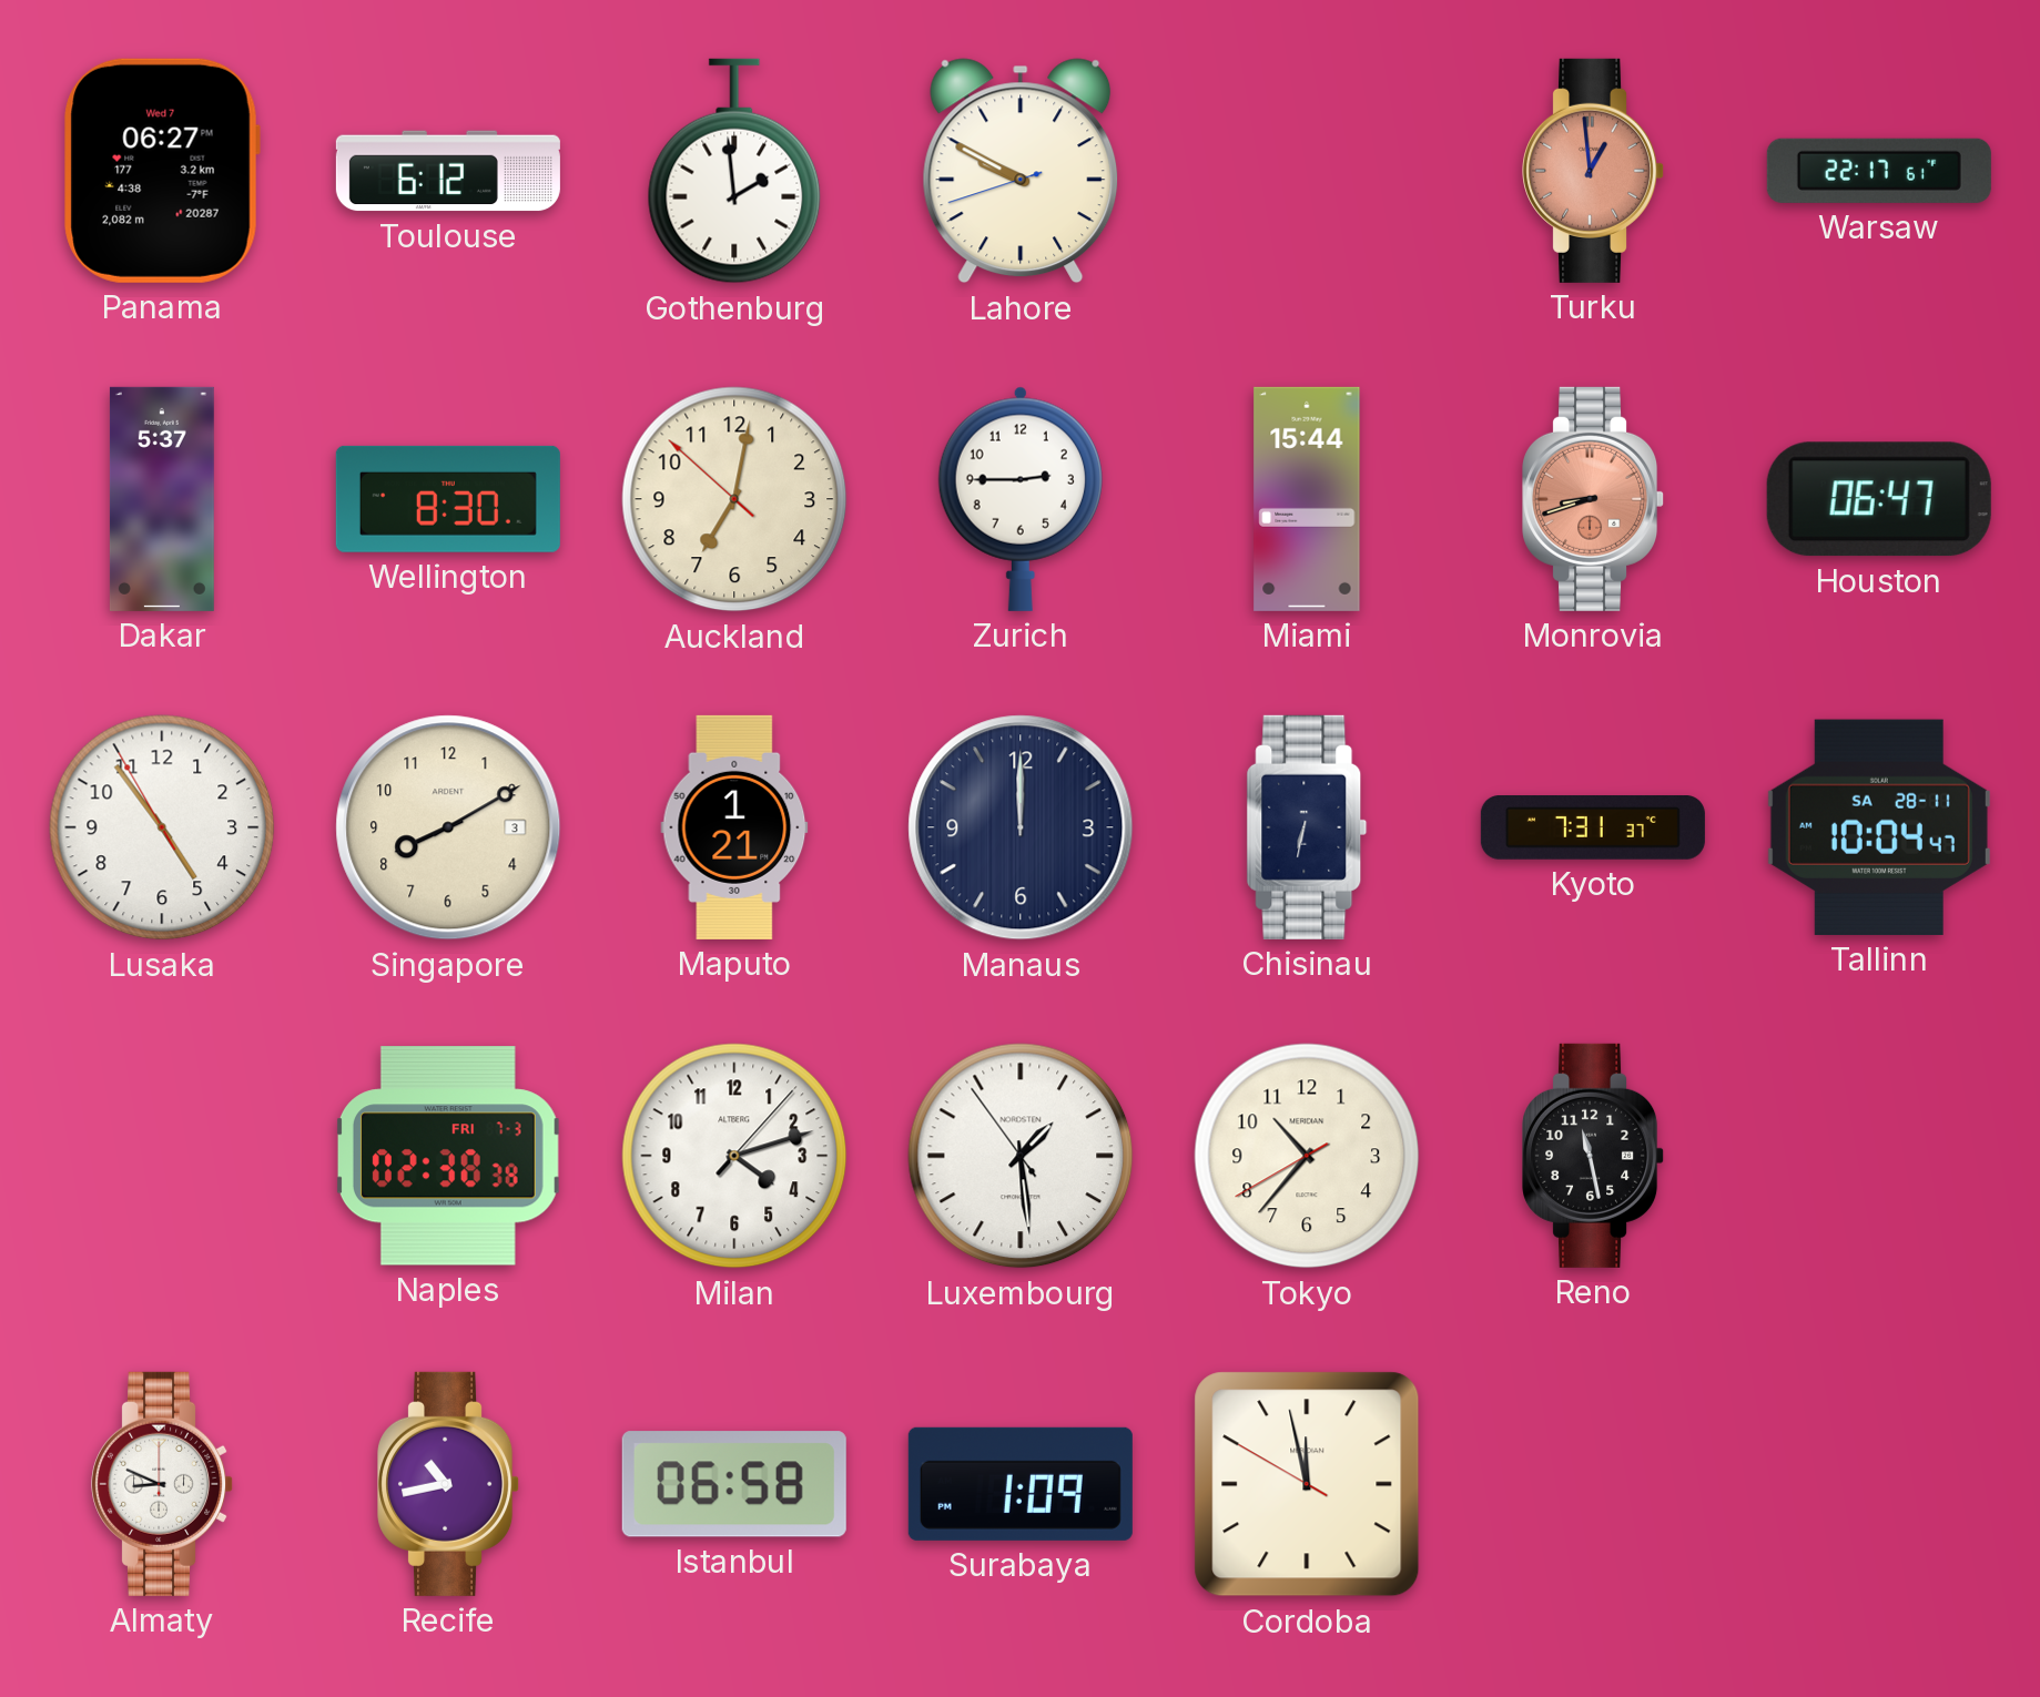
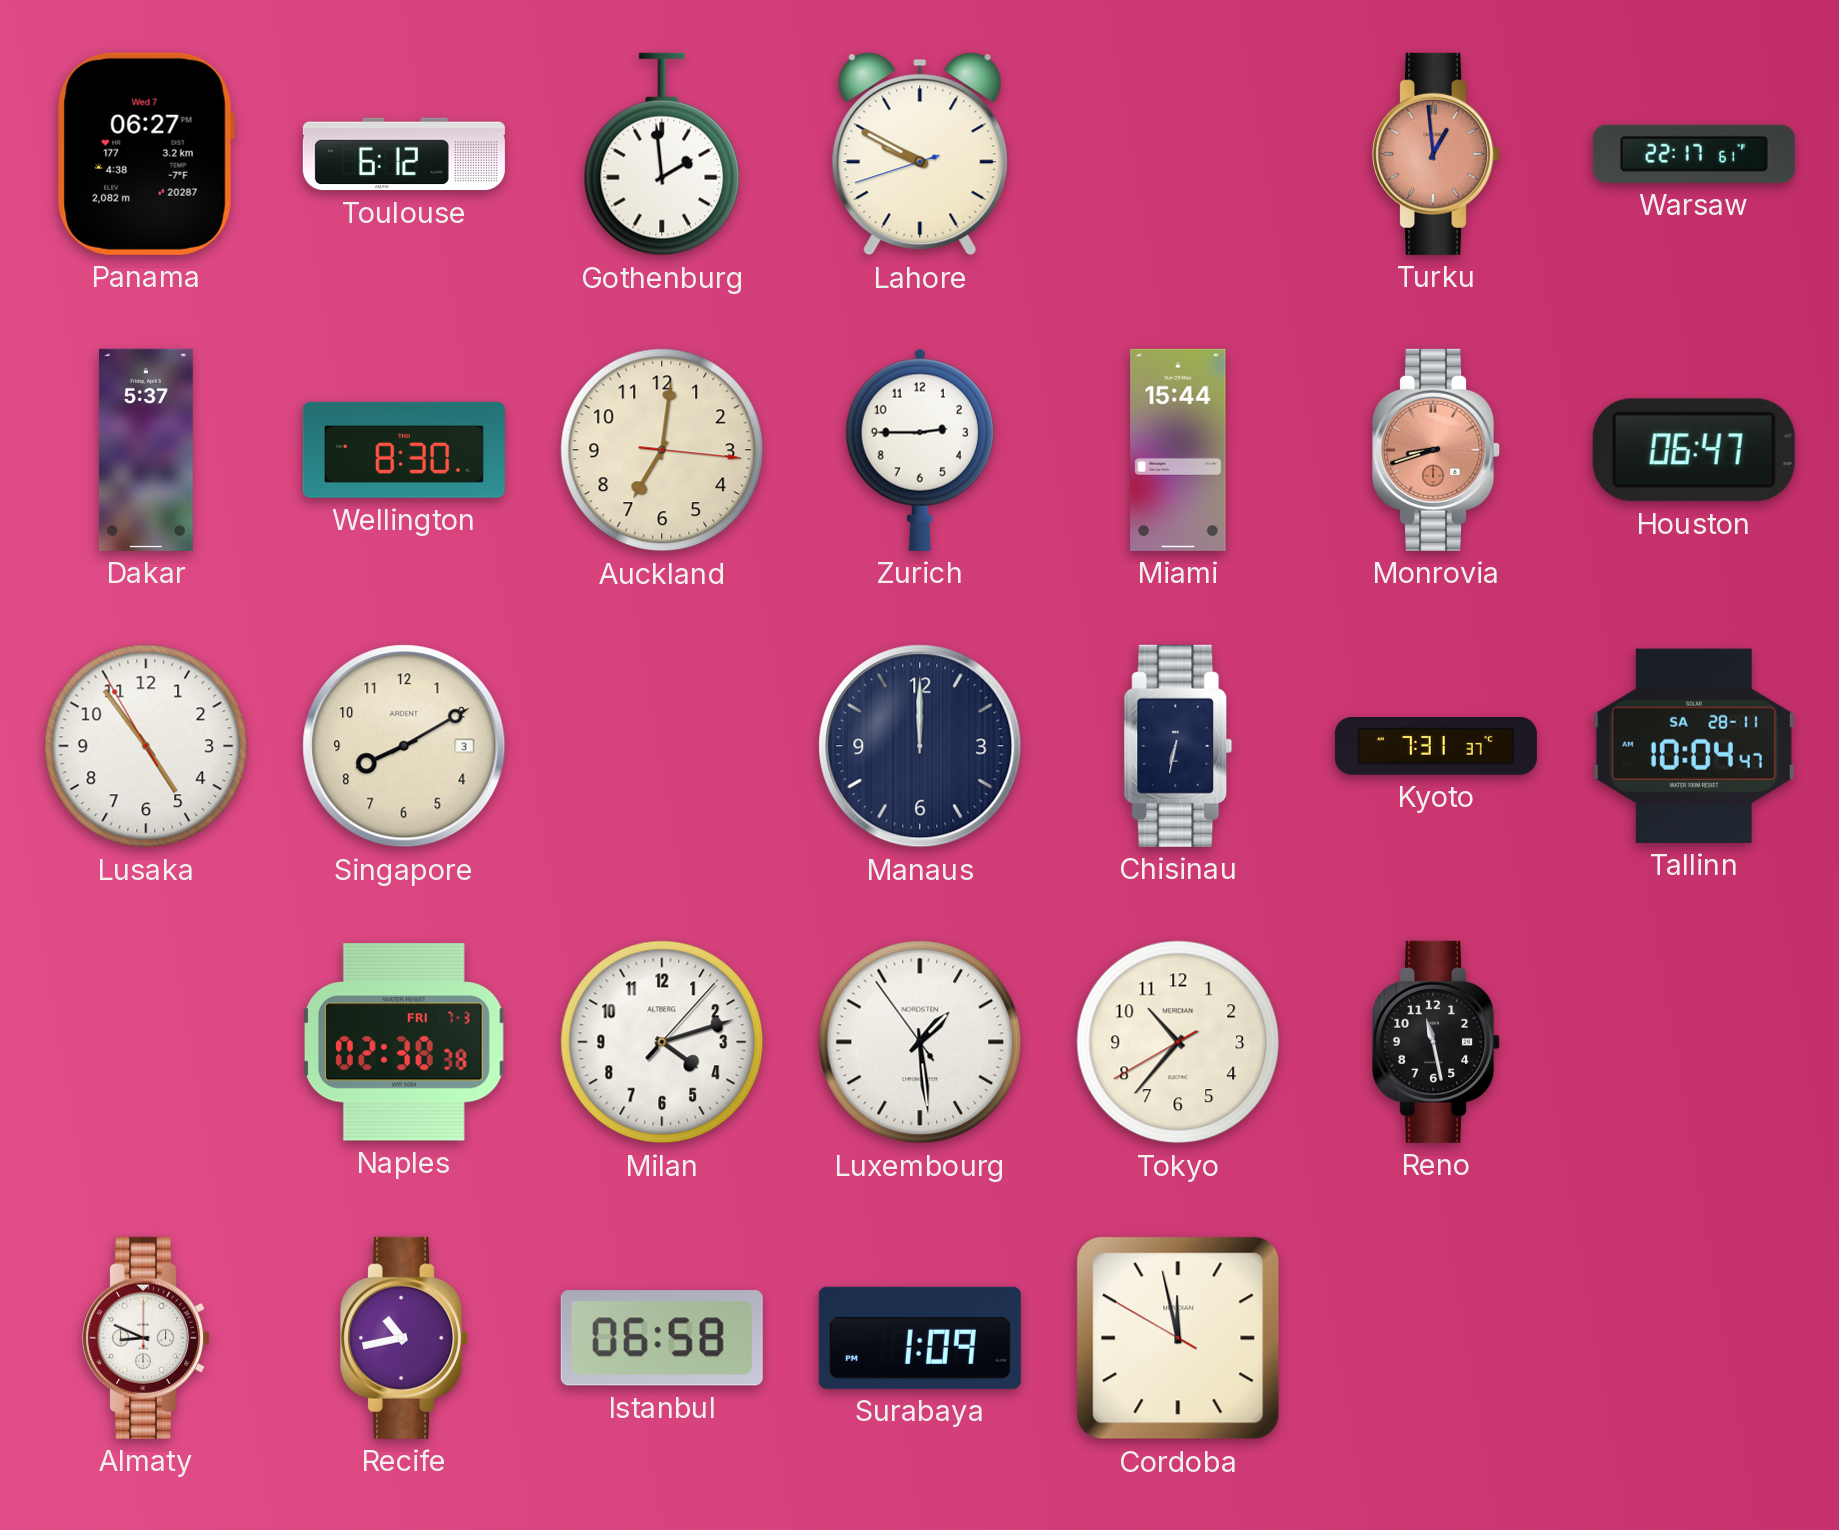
Auckland: 7:01:52 -> 7:01:16 (662, 450)
Maputo: 1:21 -> none (734, 827)
